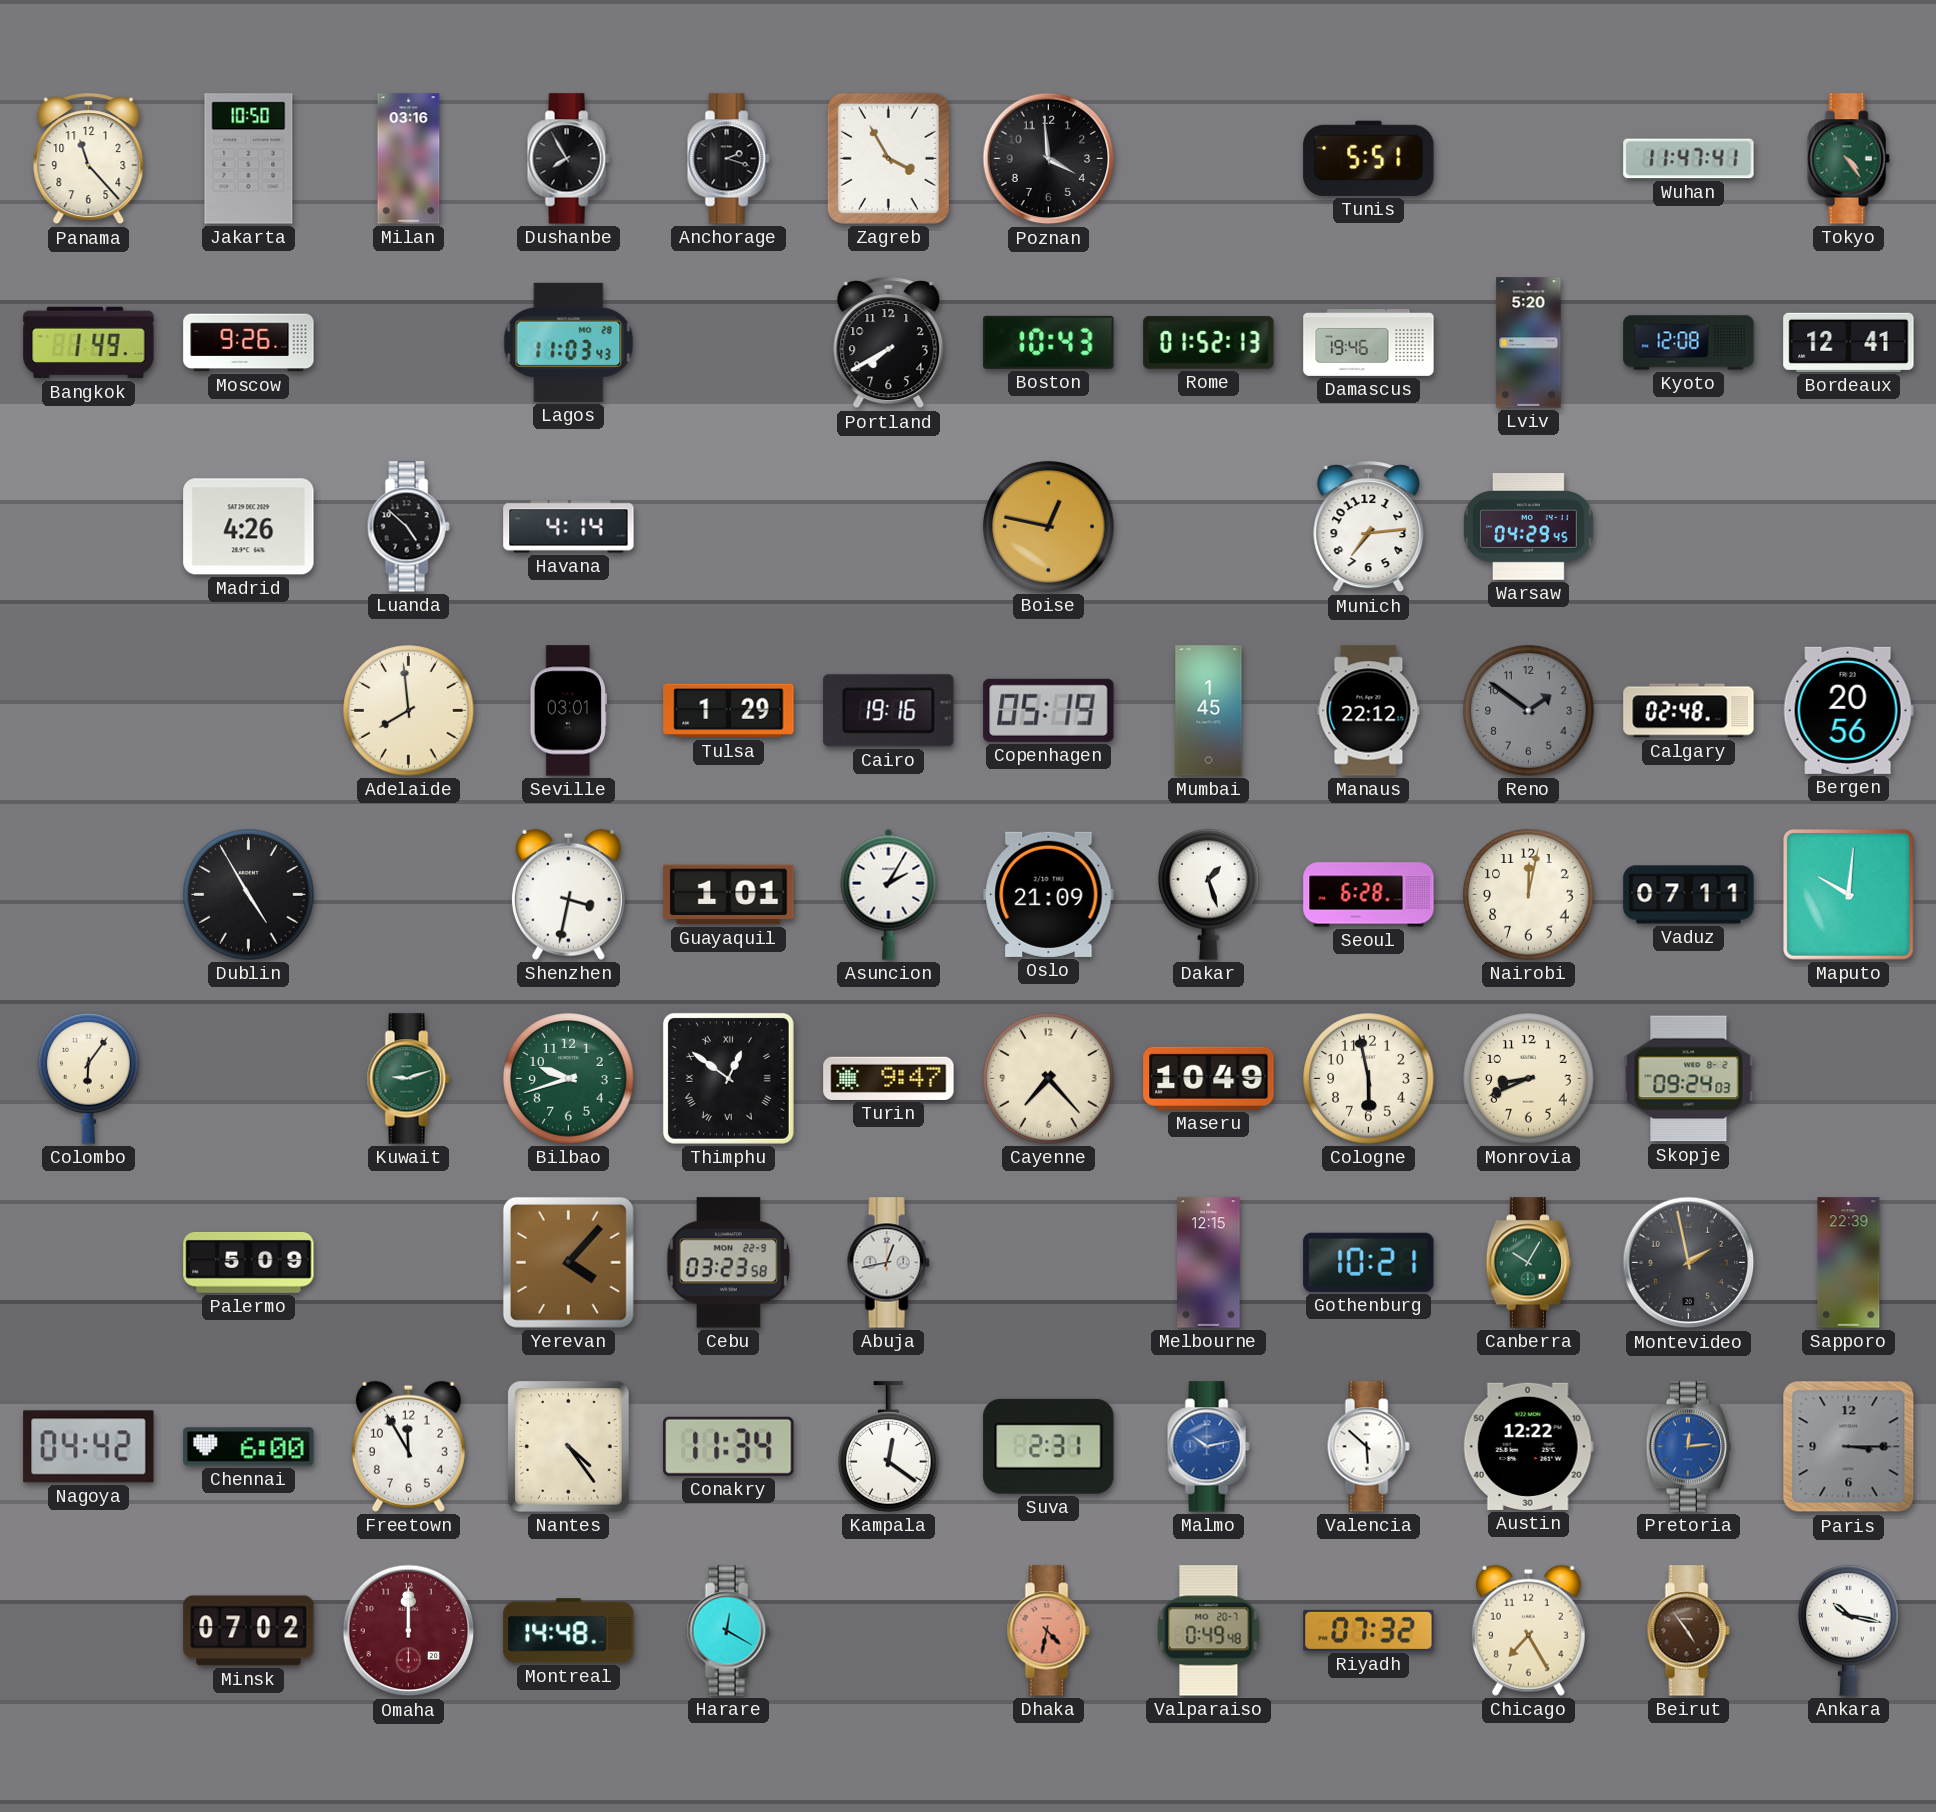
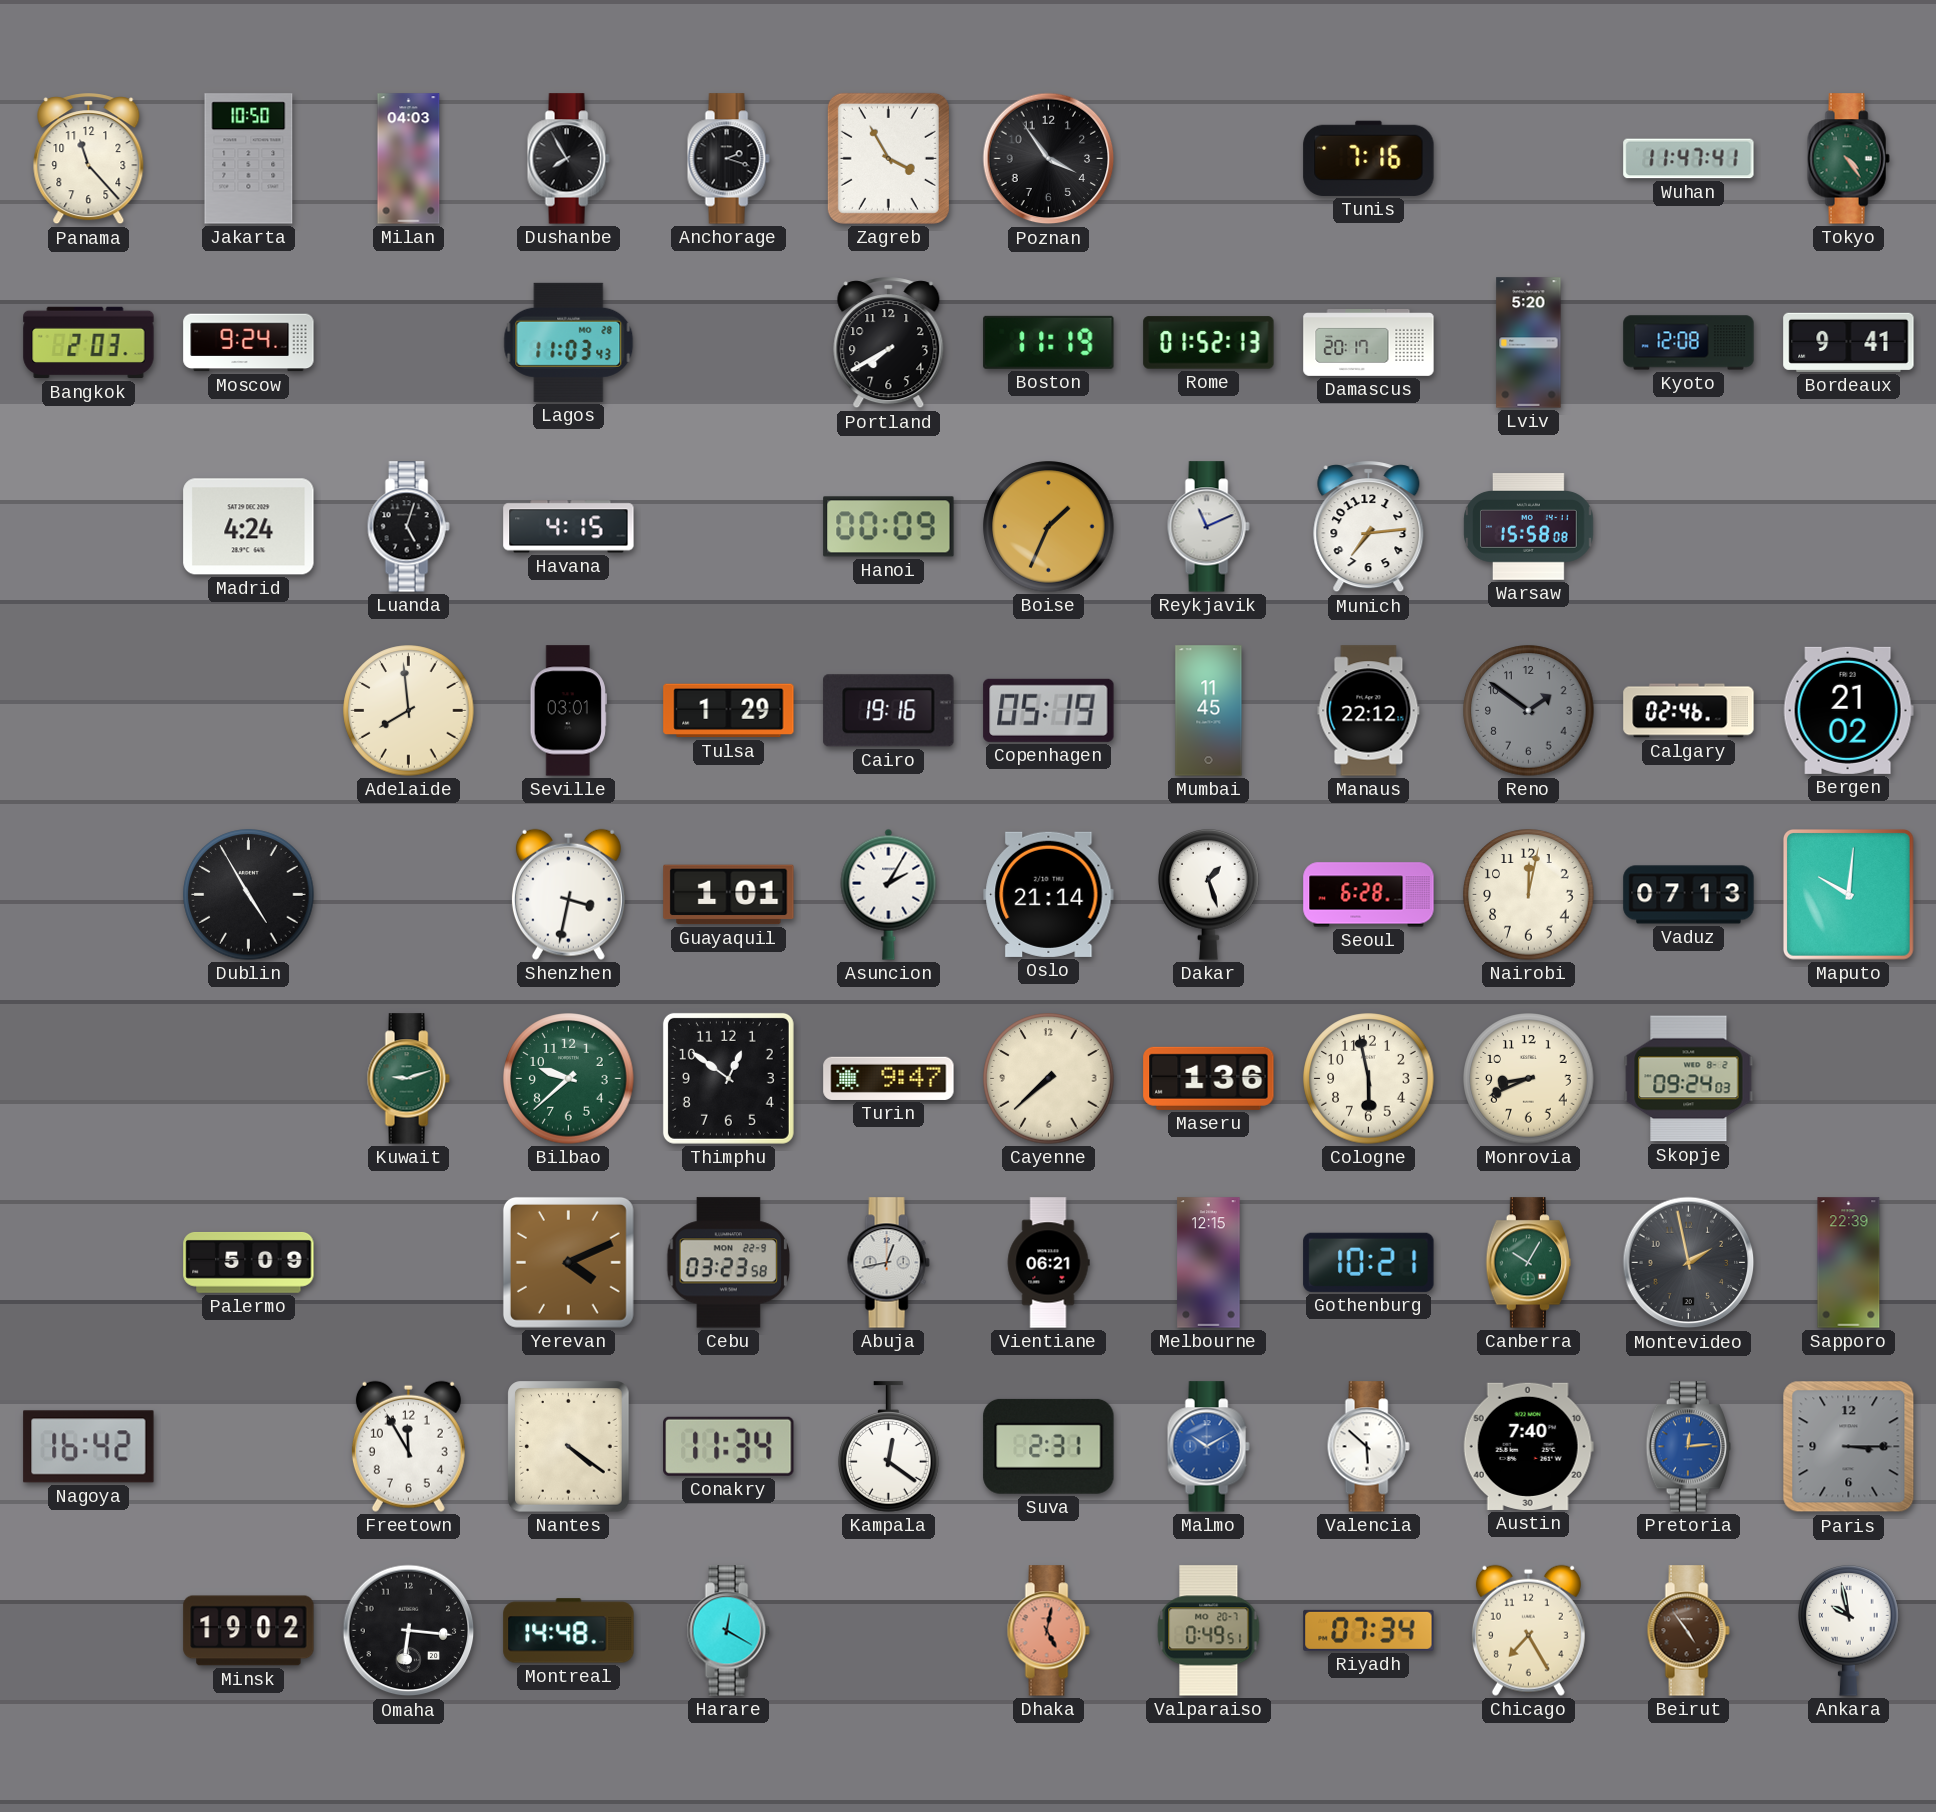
Milan: 03:16 -> 04:03 (409, 159)
Poznan: 3:59 -> 3:54 (1049, 159)
Tunis: 5:51 -> 7:16 (1369, 158)
Bangkok: 1:49 -> 2:03 (89, 343)
Moscow: 9:26 -> 9:24 (249, 343)
Boston: 10:43 -> 11:19 (1049, 342)
Damascus: 19:46 -> 20:17 (1369, 343)
Bordeaux: 12:41 -> 9:41 (1849, 342)
Madrid: 4:26 -> 4:24 (249, 527)
Luanda: 4:52 -> 5:03 (408, 527)
Havana: 4:14 -> 4:15 (569, 527)
Hanoi: none -> 00:09 (889, 527)
Boise: 12:47 -> 1:34 (1049, 527)
Reykjavik: none -> 11:11 (1208, 527)
Warsaw: 04:29 -> 15:58 (1529, 527)
Mumbai: 1:45 -> 11:45 (1209, 711)
Calgary: 02:48 -> 02:46 (1689, 711)
Bergen: 20:56 -> 21:02 (1848, 710)
Oslo: 21:09 -> 21:14 (1049, 894)
Vaduz: 07:11 -> 07:13 (1689, 895)
Colombo: 6:06 -> none (89, 1079)
Bilbao: 9:42 -> 9:38 (569, 1079)
Thimphu numerals: Roman -> Arabic (728, 1078)
Cayenne: 7:23 -> 7:38 (1049, 1079)
Maseru: 10:49 -> 1:36 (1209, 1078)
Yerevan: 4:07 -> 4:11 (568, 1262)
Vientiane: none -> 06:21 (1048, 1263)
Nagoya: 04:42 -> 16:42 (89, 1447)
Chennai: 6:00 -> none (249, 1447)
Nantes: 4:24 -> 4:21 (569, 1447)
Malmo: 10:13 -> 10:10 (1208, 1447)
Austin: 12:22 -> 7:40 (1528, 1446)
Minsk: 07:02 -> 19:02 (249, 1631)
Omaha: 12:00 -> 6:16 (409, 1631)
Omaha dial: burgundy -> black (409, 1631)
Dhaka: 4:32 -> 5:02 (1048, 1631)
Valparaiso: 0:49:48 -> 0:49:51 (1209, 1631)
Riyadh: 07:32 -> 07:34 (1369, 1630)
Ankara: 10:17 -> 9:58 (1849, 1631)
